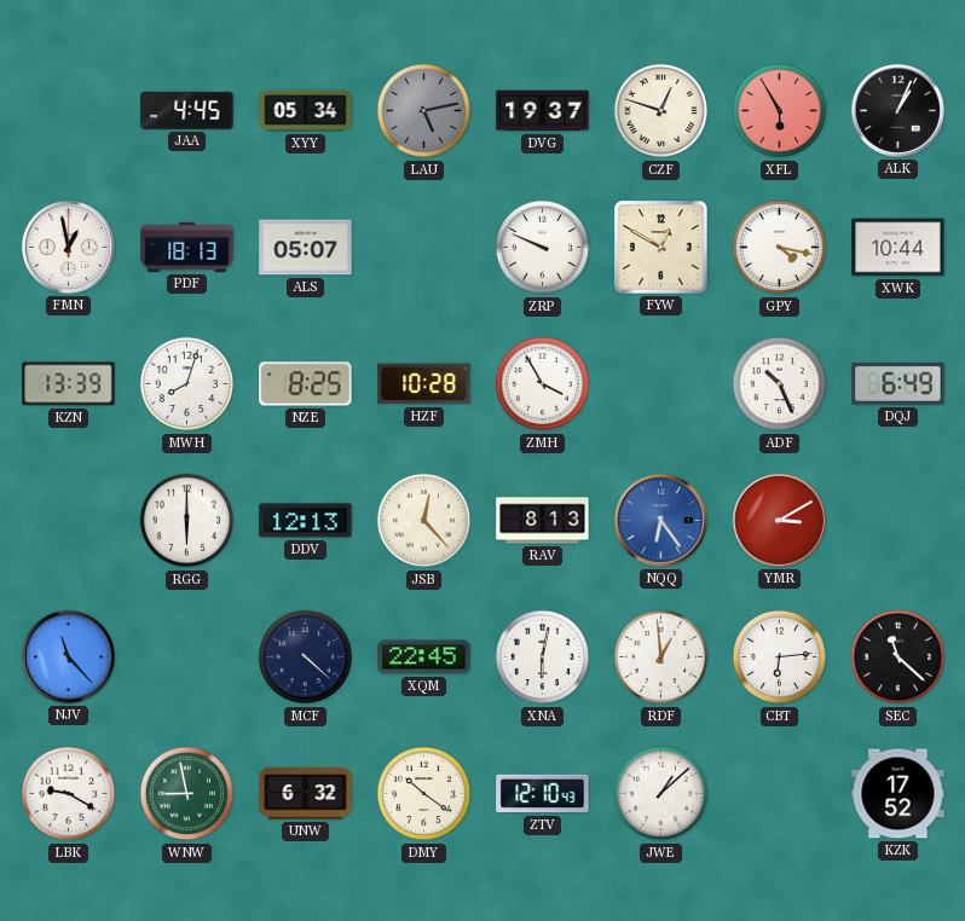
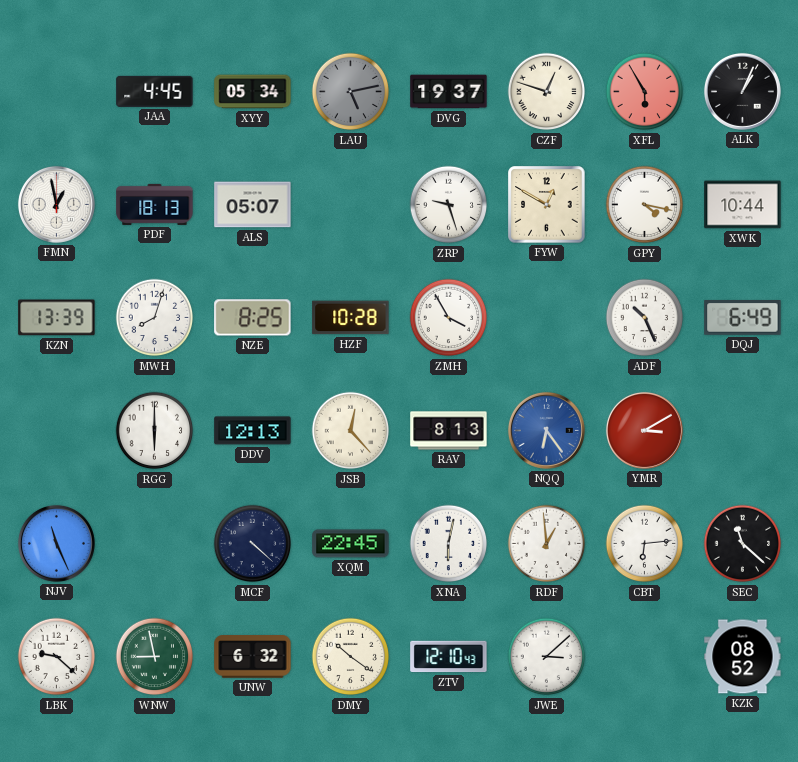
ZRP: 9:49 -> 9:27 (449, 205)
NJV: 11:23 -> 11:26 (56, 543)
LBK: 9:20 -> 9:22 (57, 657)
JWE: 1:08 -> 3:08 (547, 657)
KZK: 17:52 -> 08:52 (743, 657)
